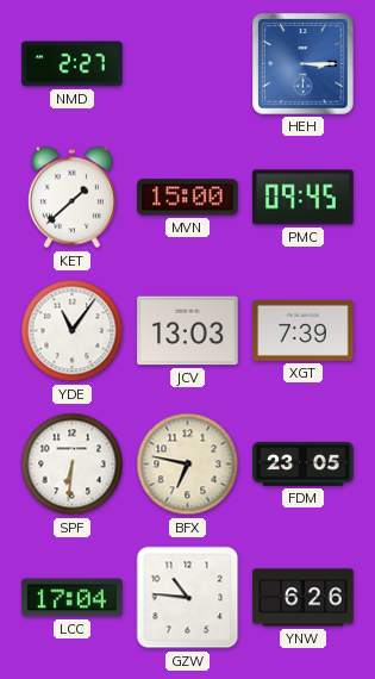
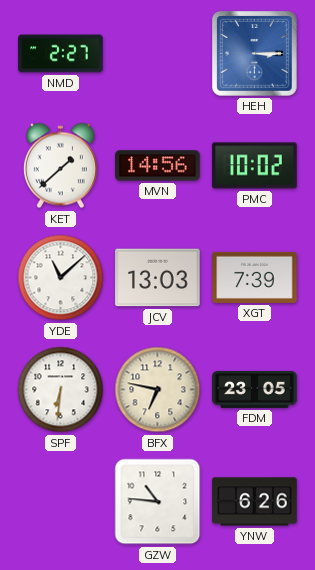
MVN: 15:00 -> 14:56 (158, 166)
PMC: 09:45 -> 10:02 (255, 166)
YDE: 11:06 -> 11:08 (61, 278)
LCC: 17:04 -> none (73, 598)
